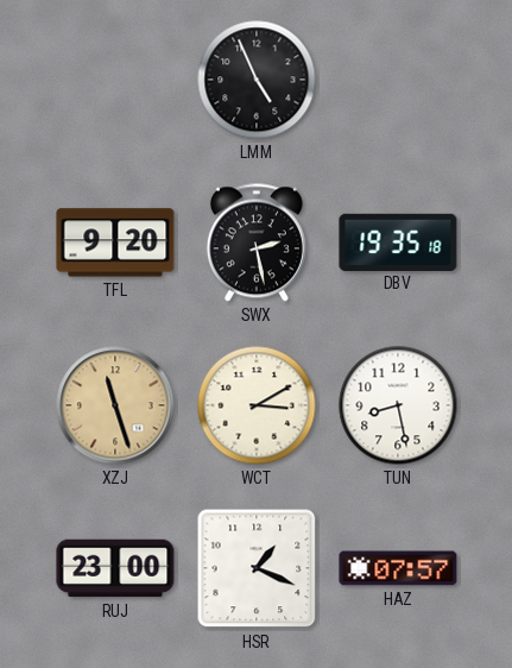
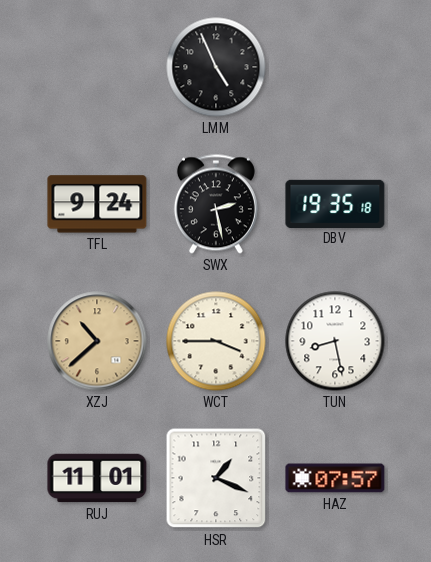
TFL: 9:20 -> 9:24 (97, 204)
XZJ: 11:27 -> 10:38 (97, 341)
WCT: 3:10 -> 3:45 (216, 341)
RUJ: 23:00 -> 11:01 (97, 478)
